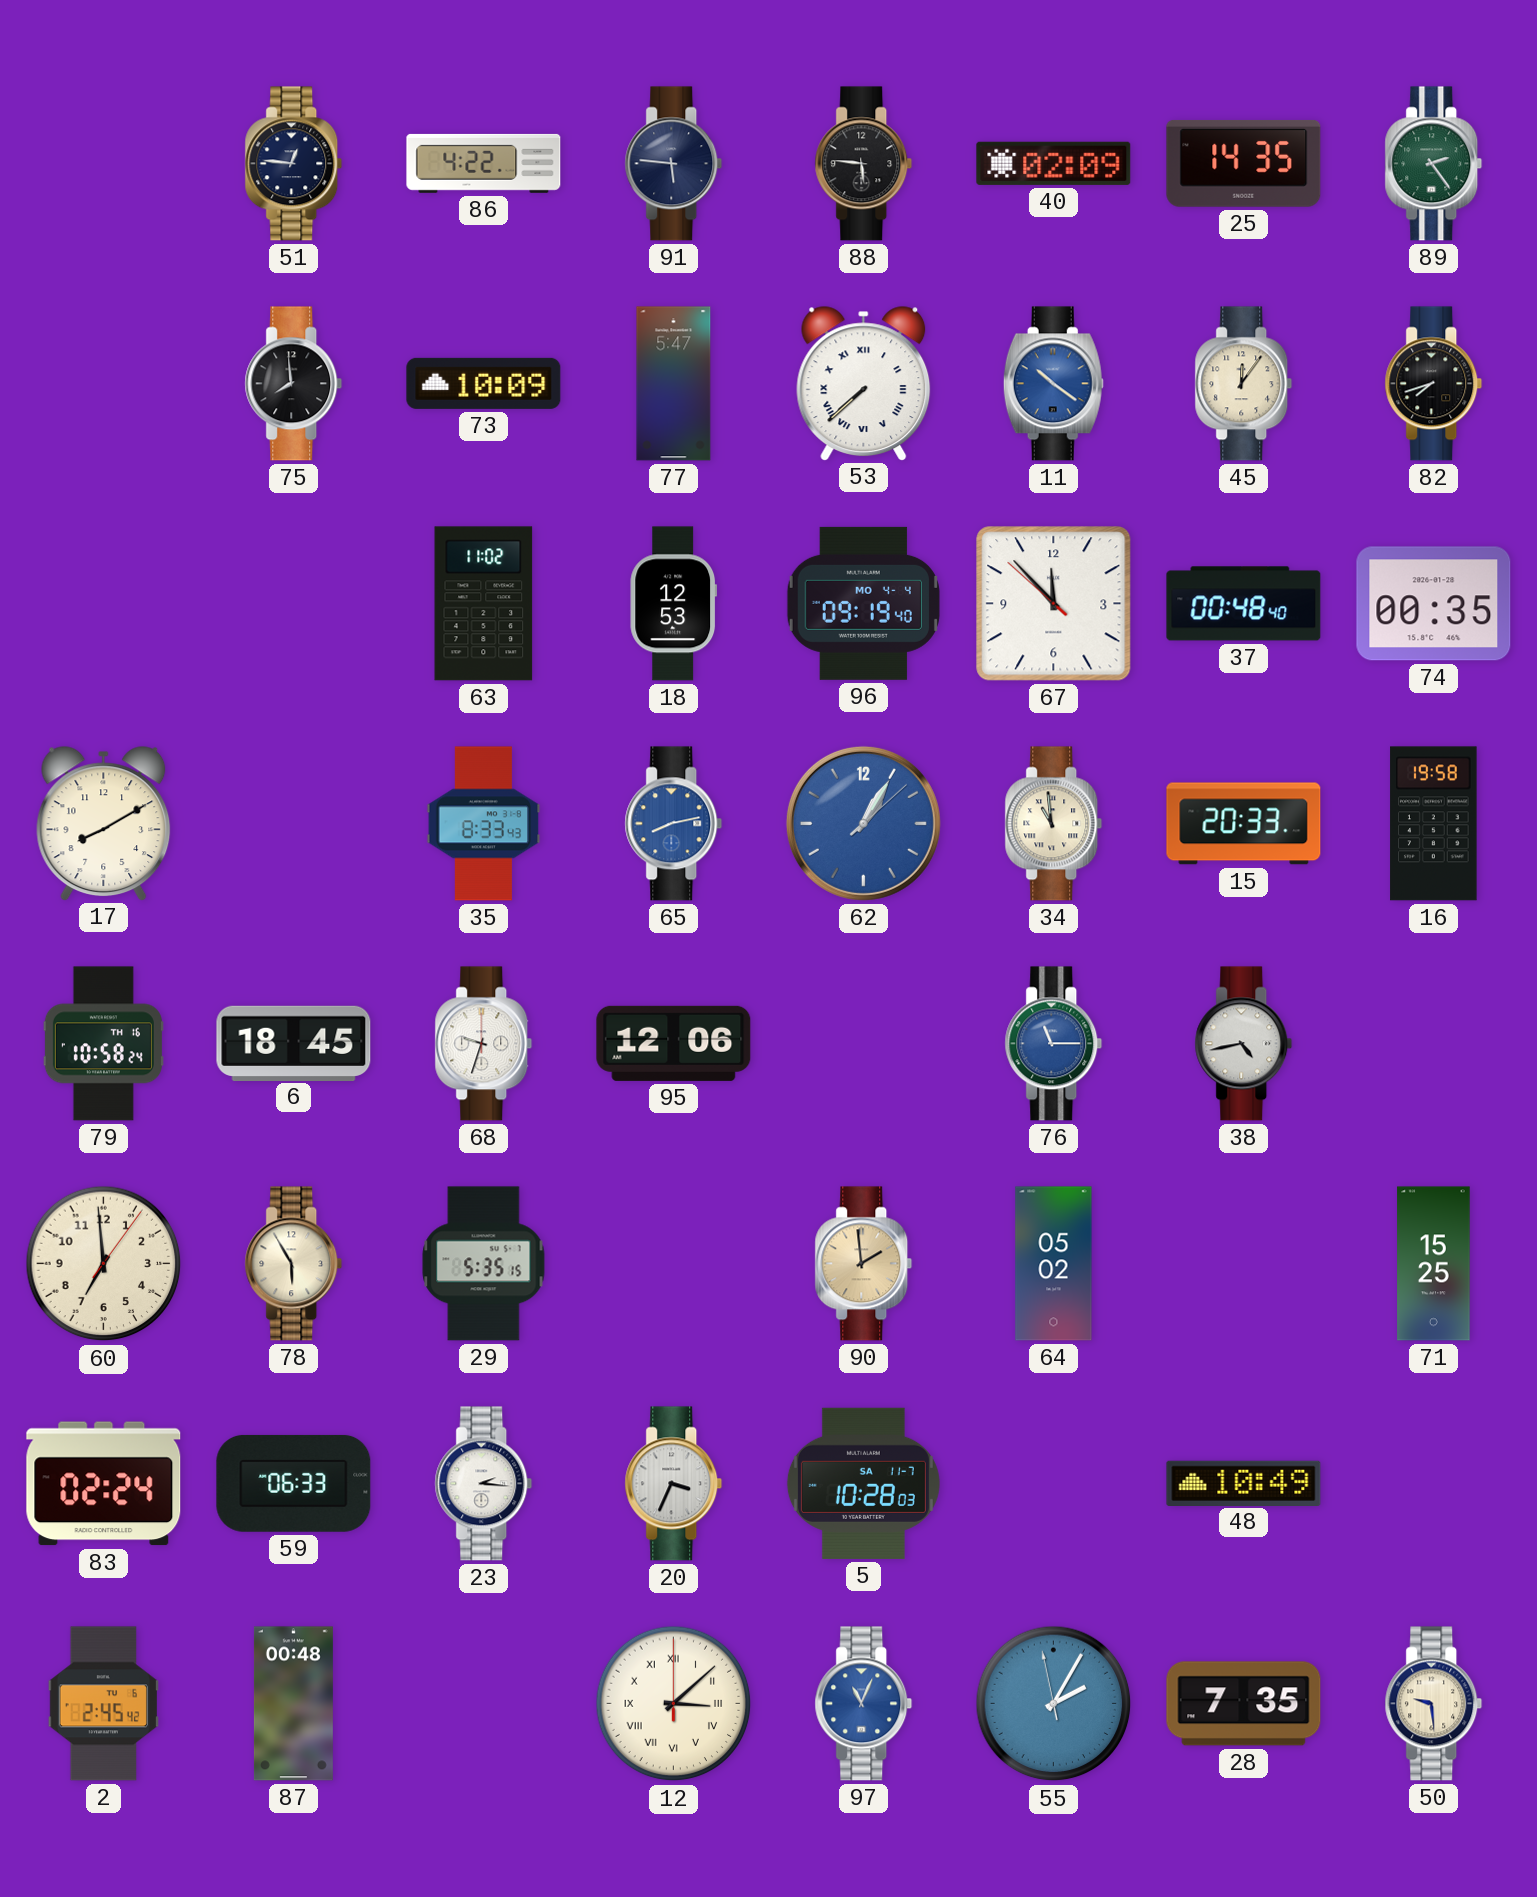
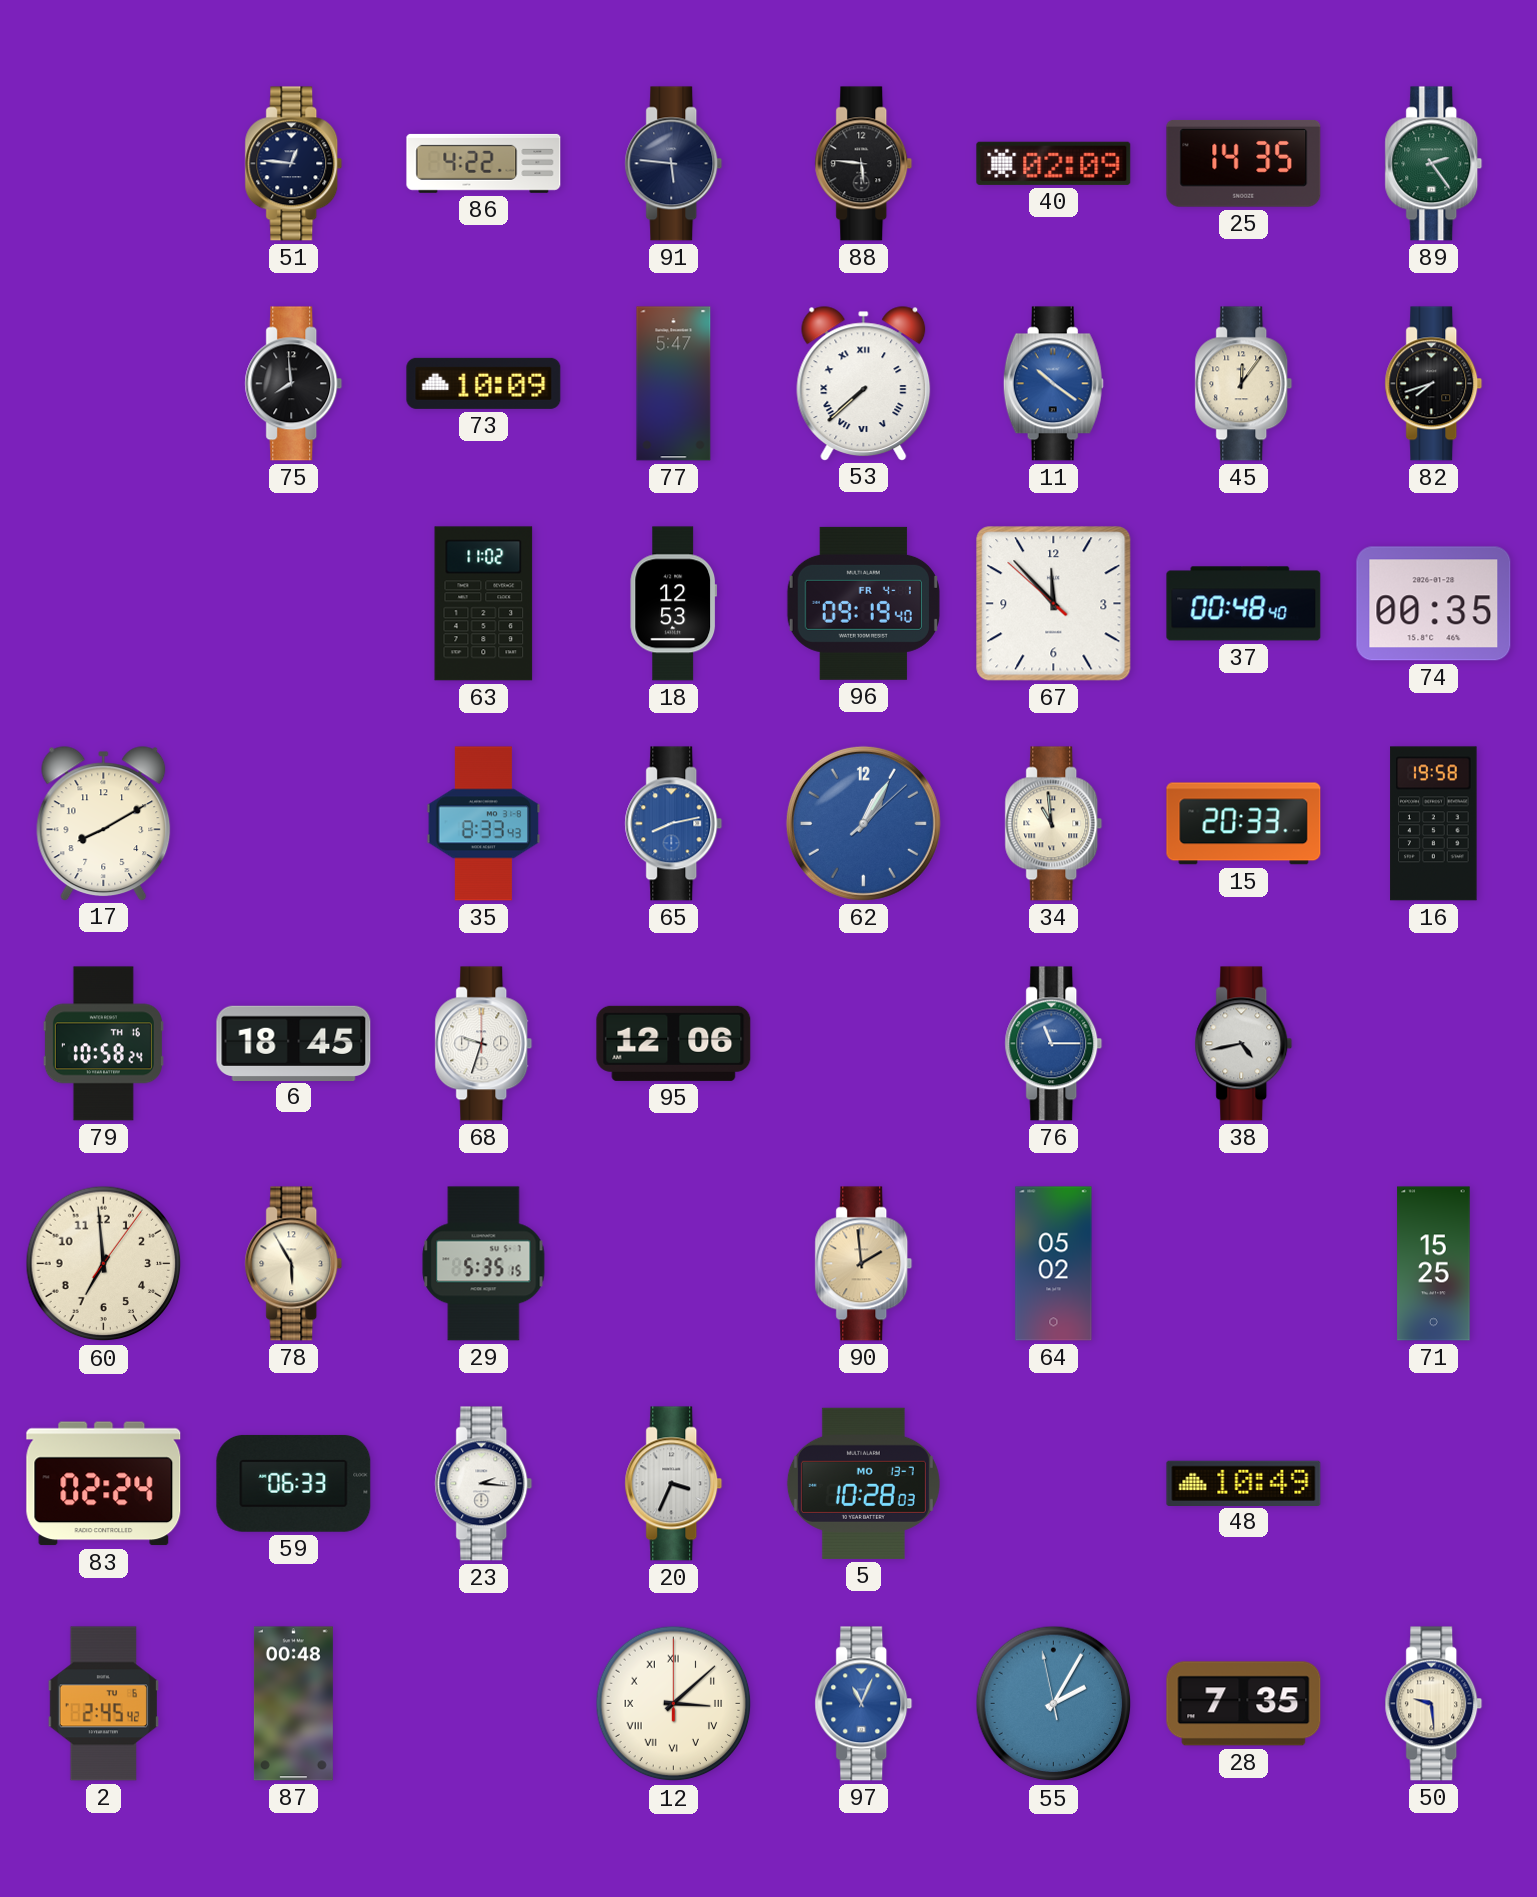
96 date: MO 4-4 -> FR 4-1 (863, 603)
5 date: SA 11-7 -> MO 13-7 (863, 1483)
